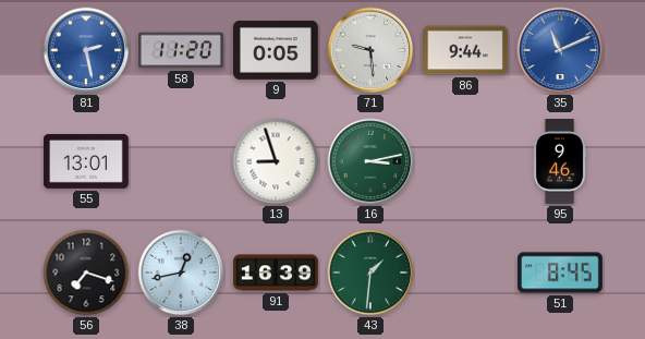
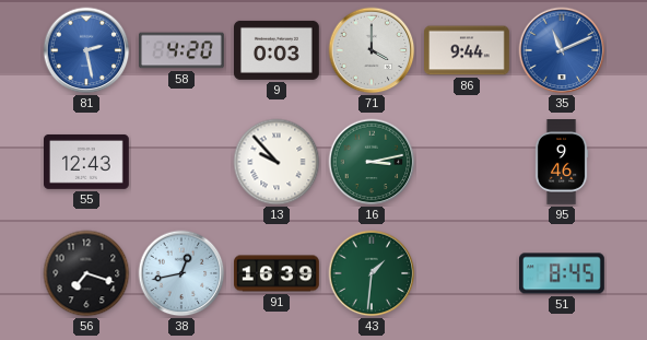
58: 11:20 -> 4:20 (183, 50)
9: 0:05 -> 0:03 (278, 50)
71: 9:29 -> 4:00 (372, 50)
55: 13:01 -> 12:43 (87, 162)
13: 8:57 -> 9:53 (277, 162)
